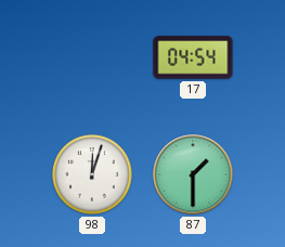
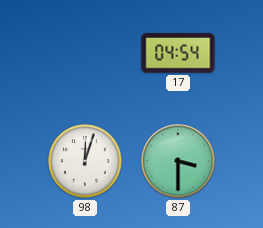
87: 1:30 -> 3:30 (178, 161)
